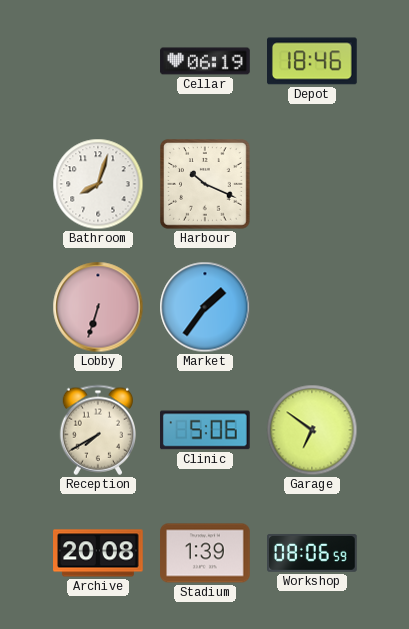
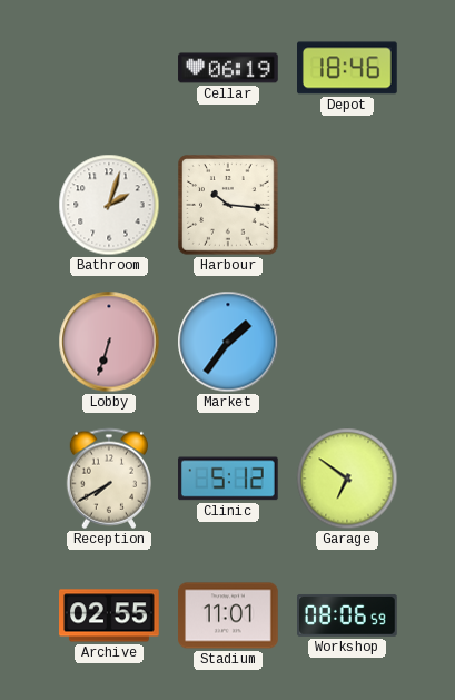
Bathroom: 8:03 -> 2:03 (109, 205)
Harbour: 10:19 -> 10:16 (229, 206)
Clinic: 5:06 -> 5:12 (229, 479)
Archive: 20:08 -> 02:55 (109, 615)
Stadium: 1:39 -> 11:01 (228, 615)
